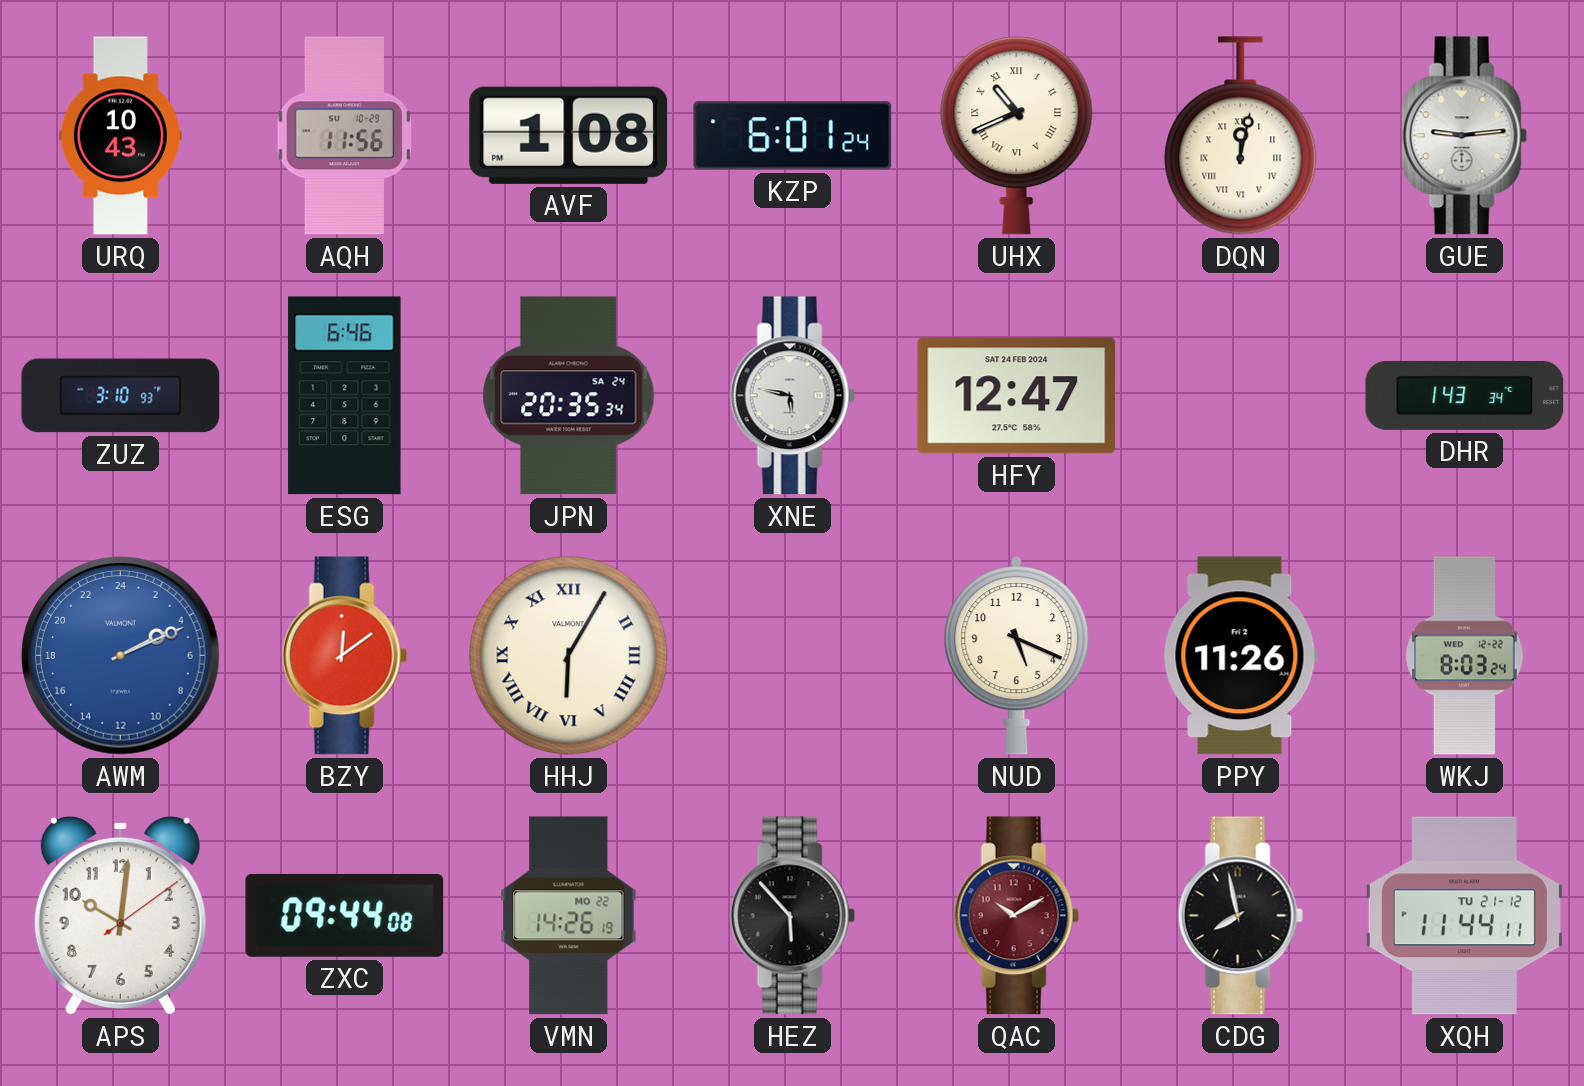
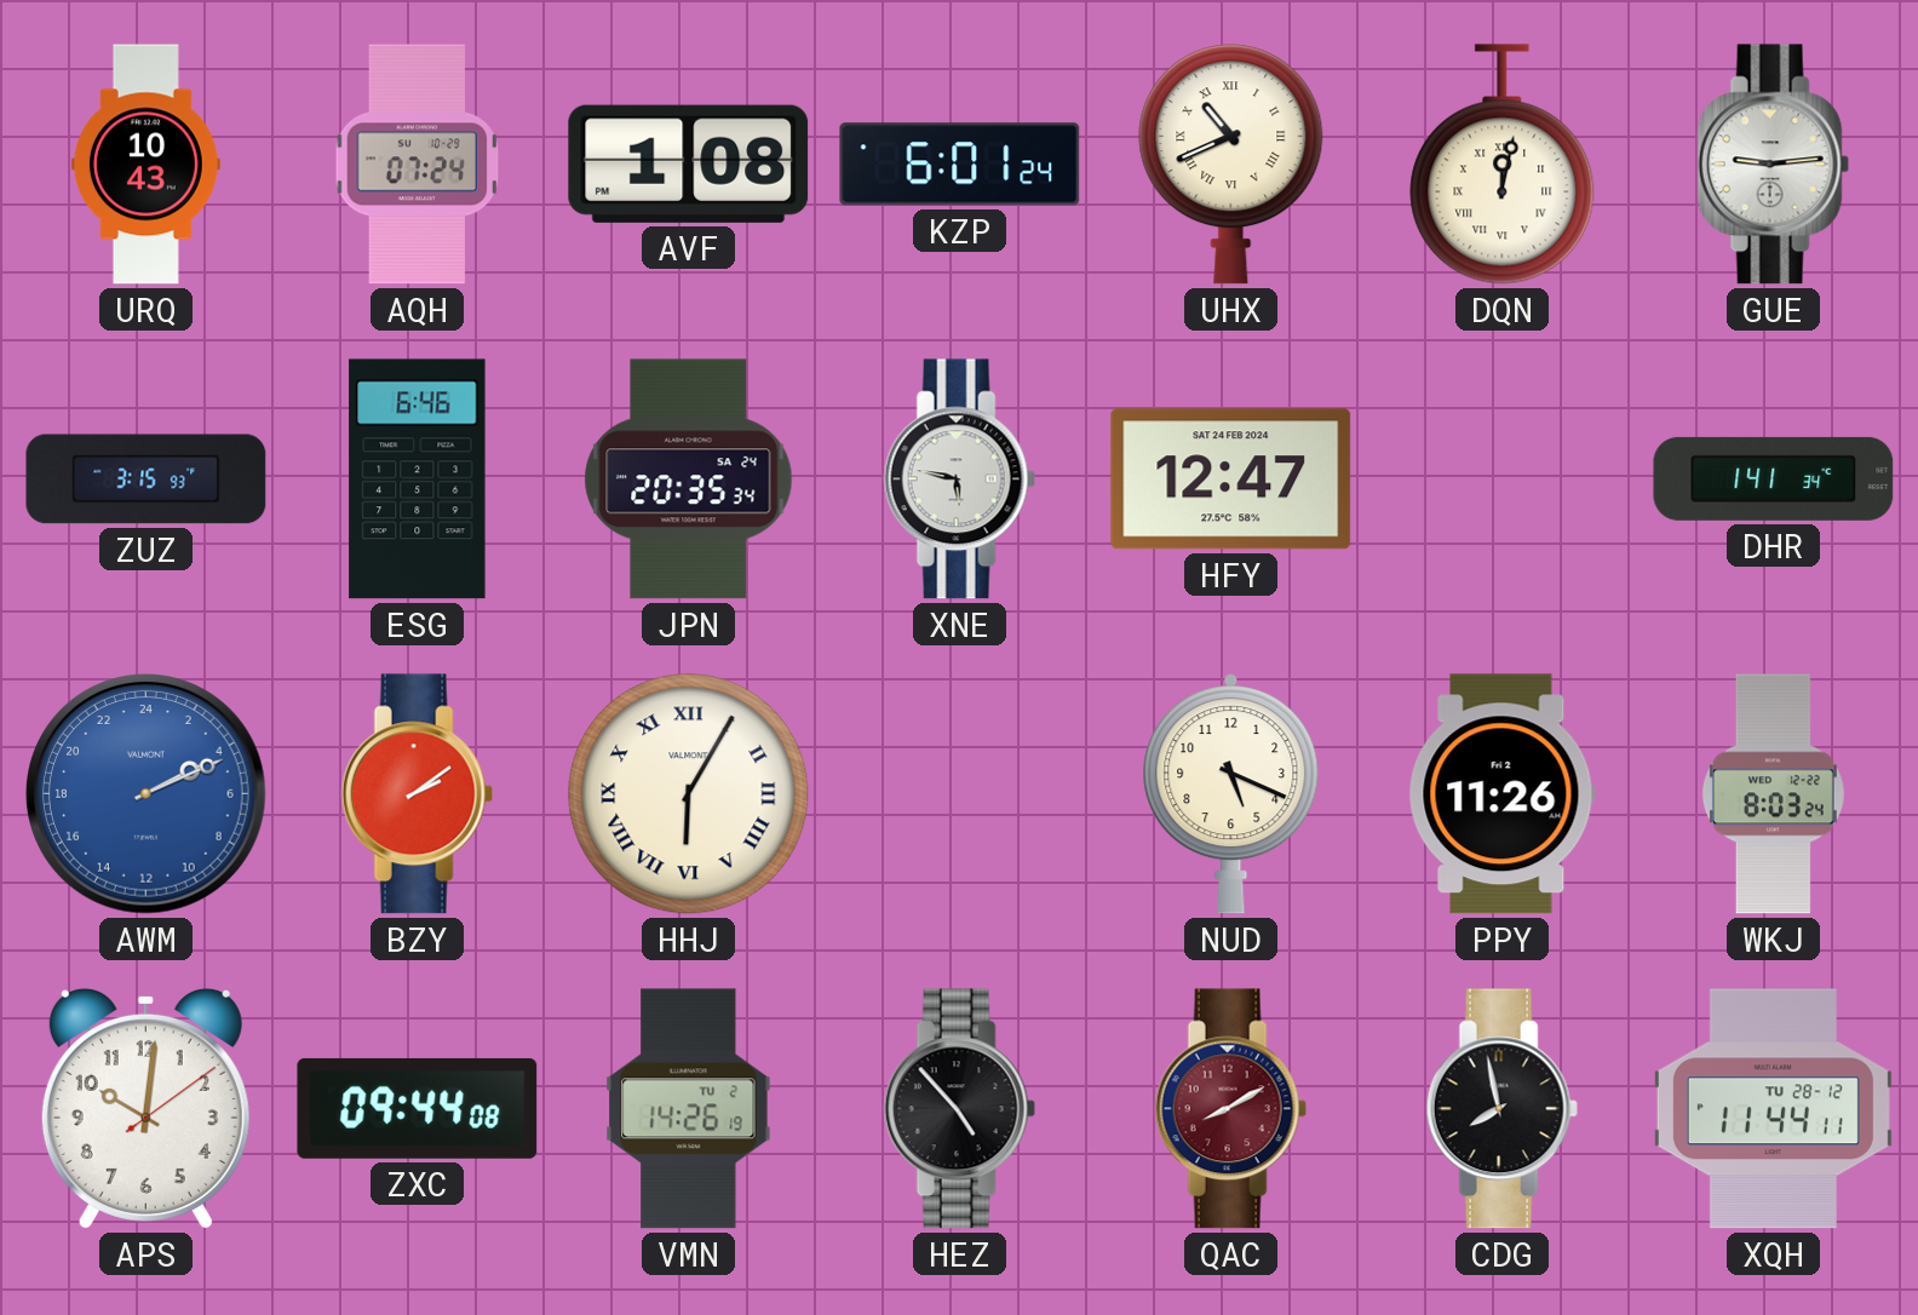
AQH: 11:56 -> 07:24 (417, 165)
ZUZ: 3:10 -> 3:15 (147, 480)
DHR: 1:43 -> 1:41 (1774, 478)
BZY: 12:09 -> 2:09 (417, 794)
VMN date: MO 22 -> TU 2 (689, 1109)
HEZ: 5:53 -> 4:53 (959, 1109)
QAC: 10:10 -> 8:10 (1230, 1109)
XQH date: TU 21-12 -> TU 28-12 (1773, 1109)
